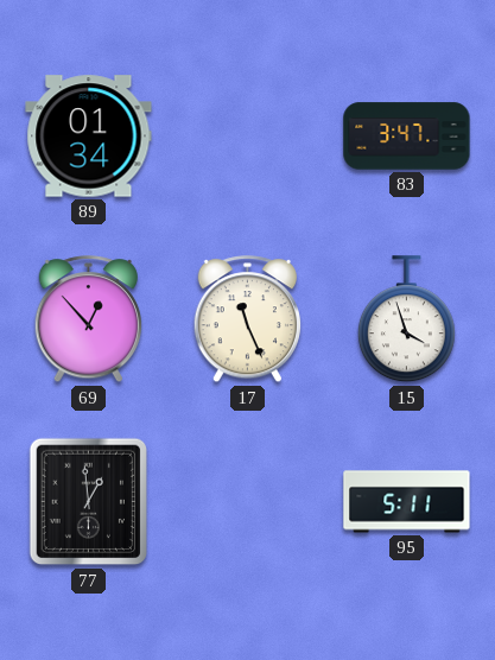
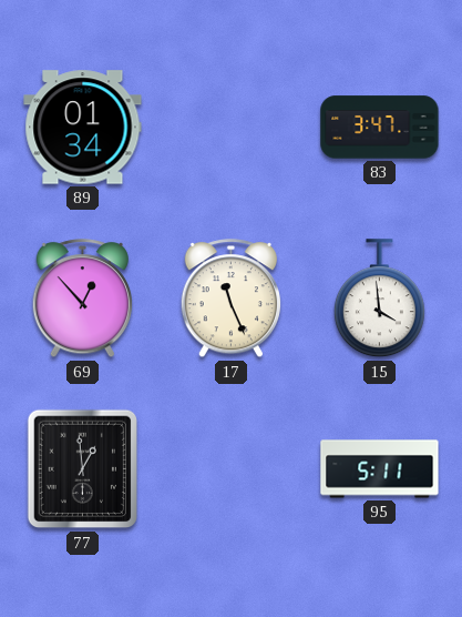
15: 3:57 -> 3:59 (379, 299)
